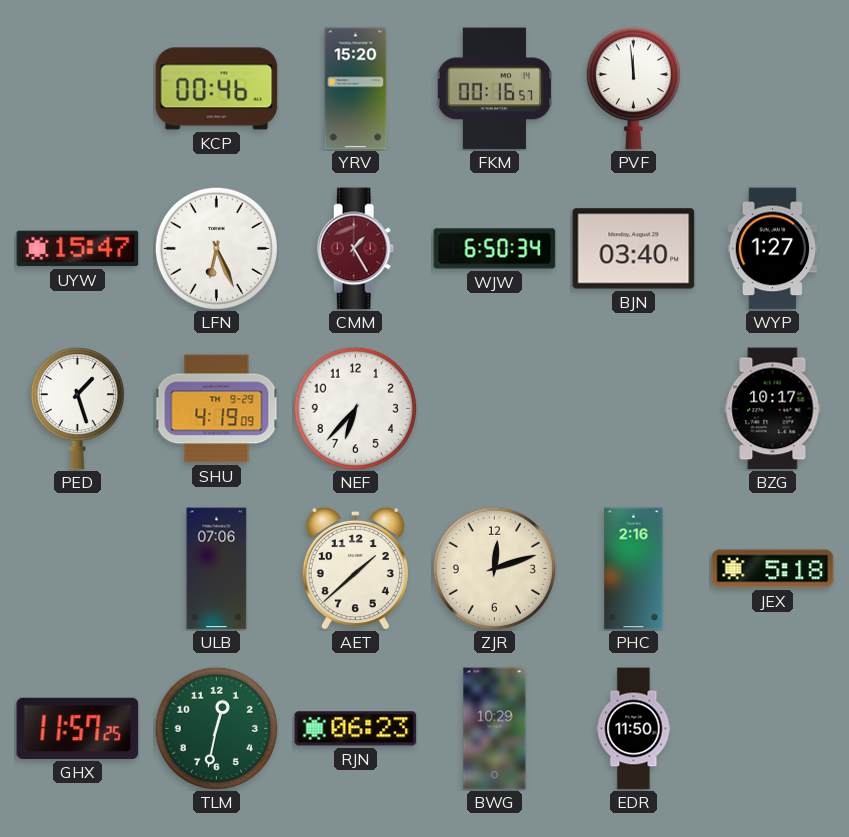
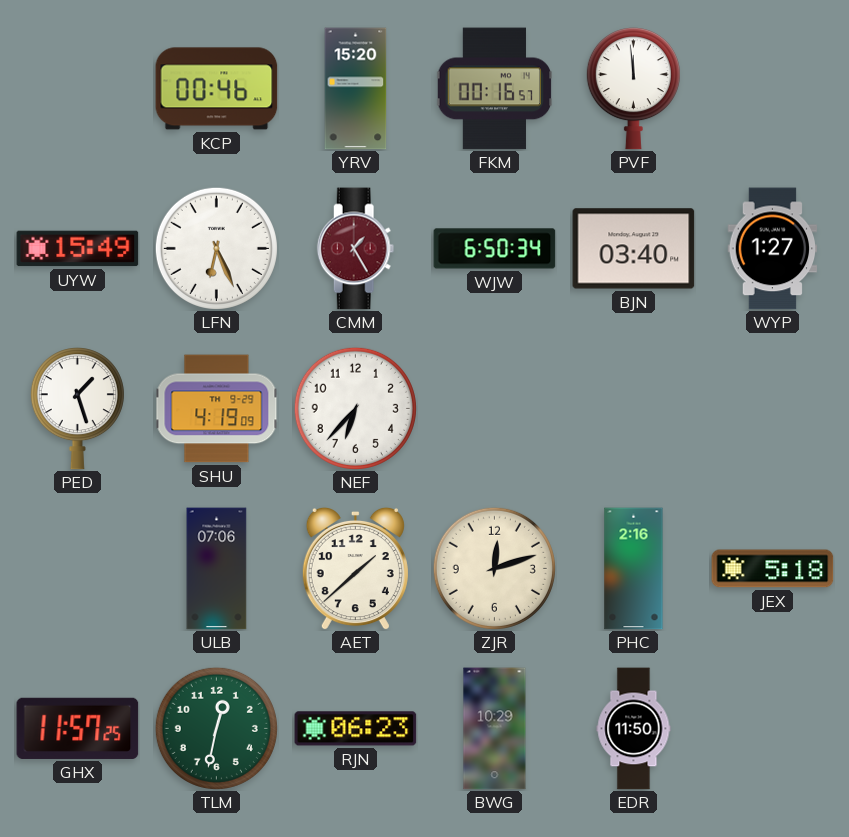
UYW: 15:47 -> 15:49 (78, 249)
BZG: 10:17 -> none (773, 409)
